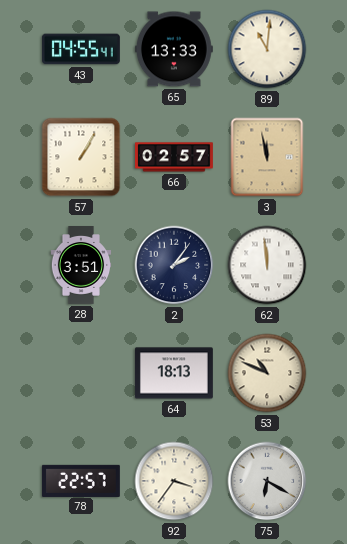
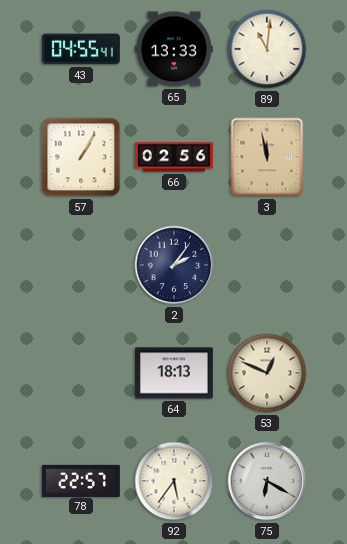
66: 02:57 -> 02:56 (175, 157)
28: 3:51 -> none (81, 266)
62: 11:59 -> none (267, 265)
53: 10:49 -> 12:49 (267, 373)
92: 3:36 -> 5:36 (174, 481)
